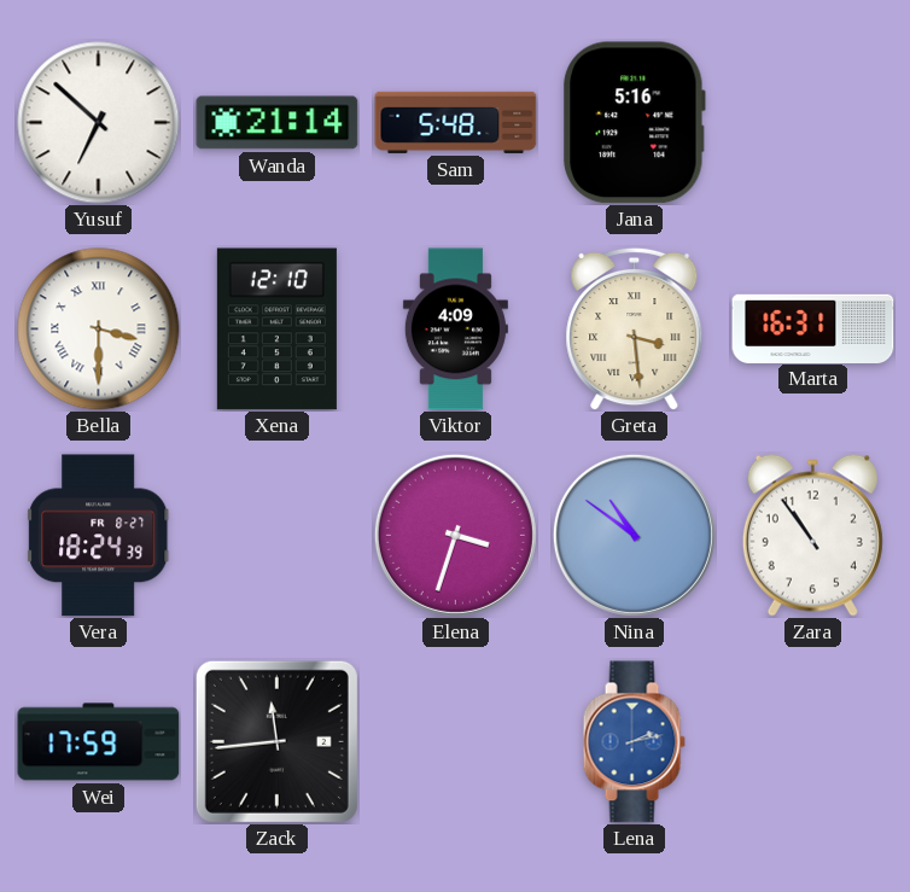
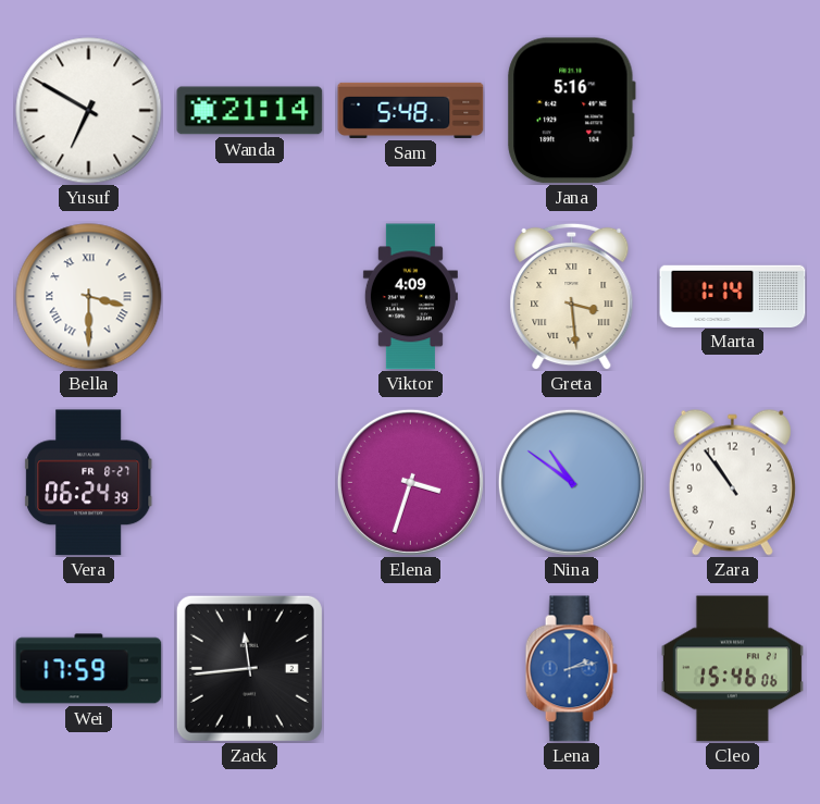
Yusuf: 6:52 -> 6:50 (89, 111)
Xena: 12:10 -> none (276, 330)
Marta: 16:31 -> 1:14 (733, 296)
Vera: 18:24 -> 06:24 (89, 483)
Cleo: none -> 15:46 (732, 669)
